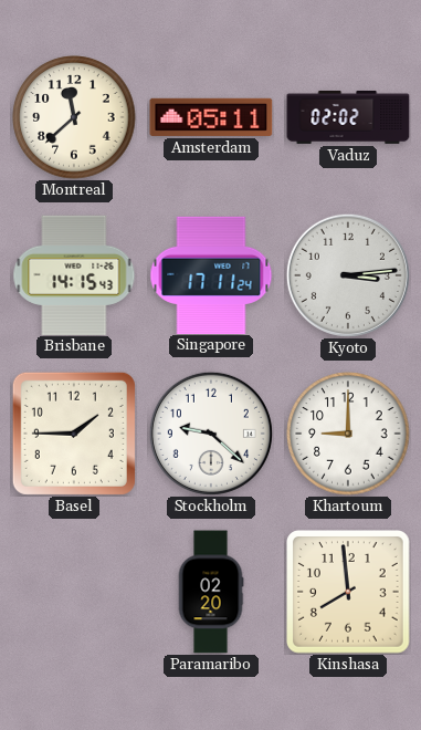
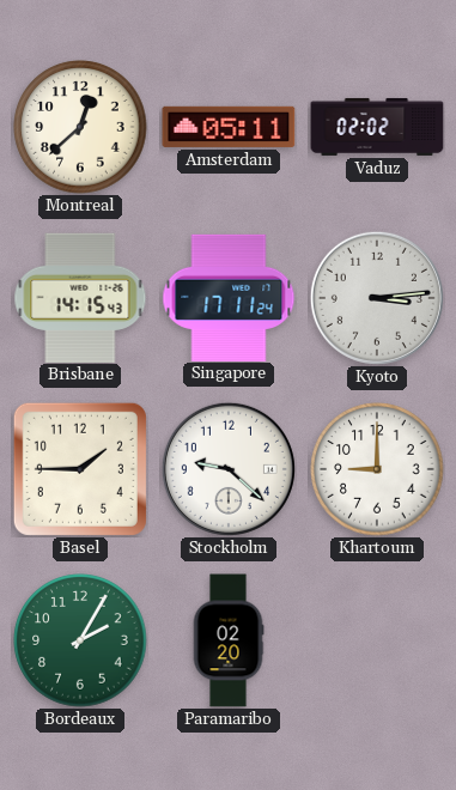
Montreal: 11:38 -> 12:38 (80, 127)
Bordeaux: none -> 2:05 (80, 640)
Kinshasa: 7:59 -> none (349, 593)
